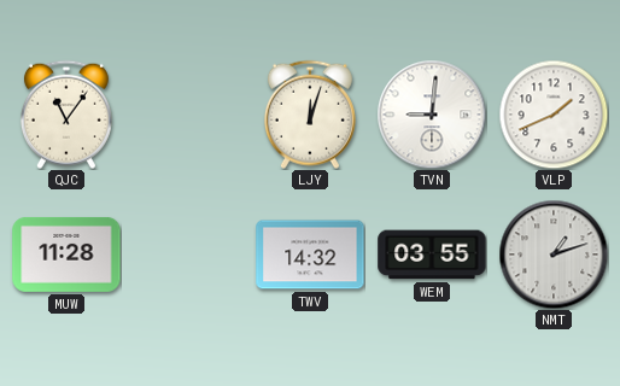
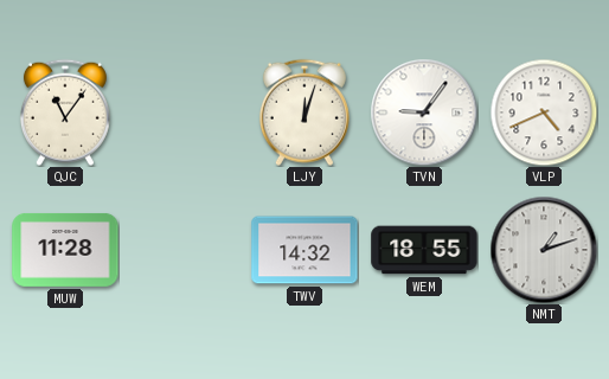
TVN: 9:01 -> 9:06 (424, 113)
VLP: 1:41 -> 4:41 (544, 113)
WEM: 03:55 -> 18:55 (424, 250)
